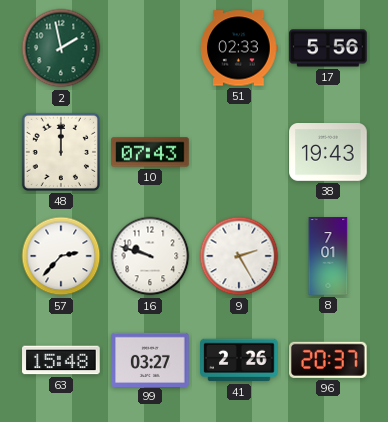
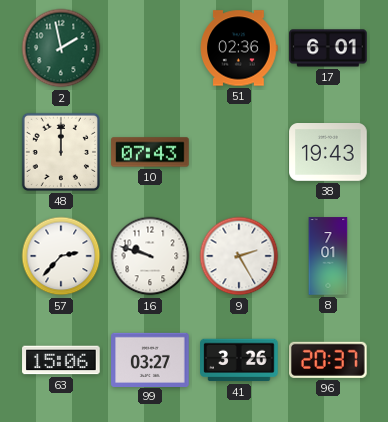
51: 02:33 -> 02:36 (239, 48)
17: 5:56 -> 6:01 (328, 48)
63: 15:48 -> 15:06 (61, 360)
41: 2:26 -> 3:26 (239, 360)
